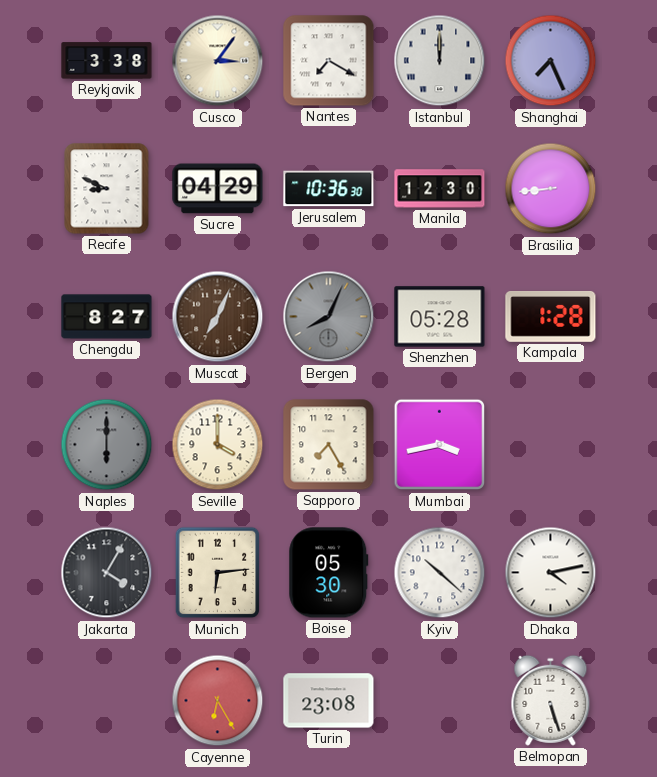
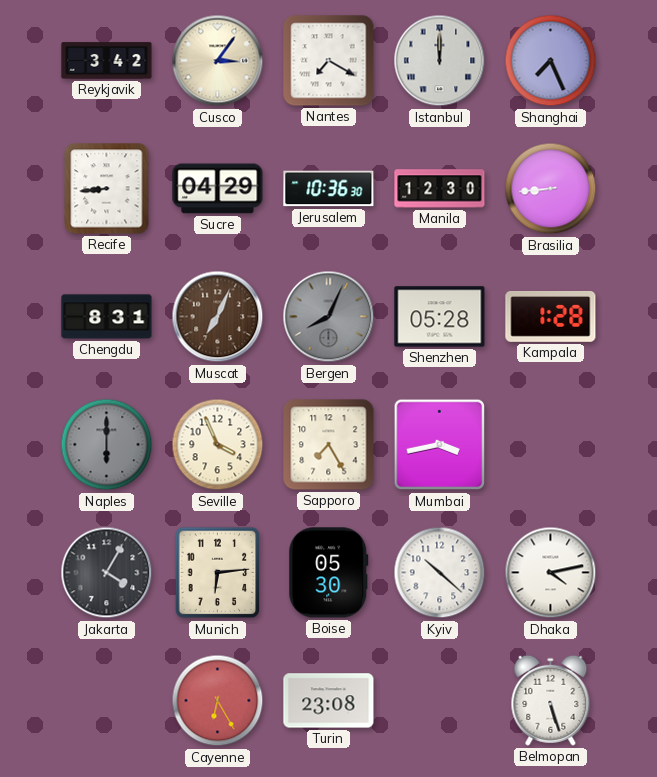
Reykjavik: 3:38 -> 3:42 (107, 61)
Recife: 8:49 -> 8:44 (107, 189)
Chengdu: 8:27 -> 8:31 (107, 317)
Seville: 4:00 -> 3:56 (218, 445)
